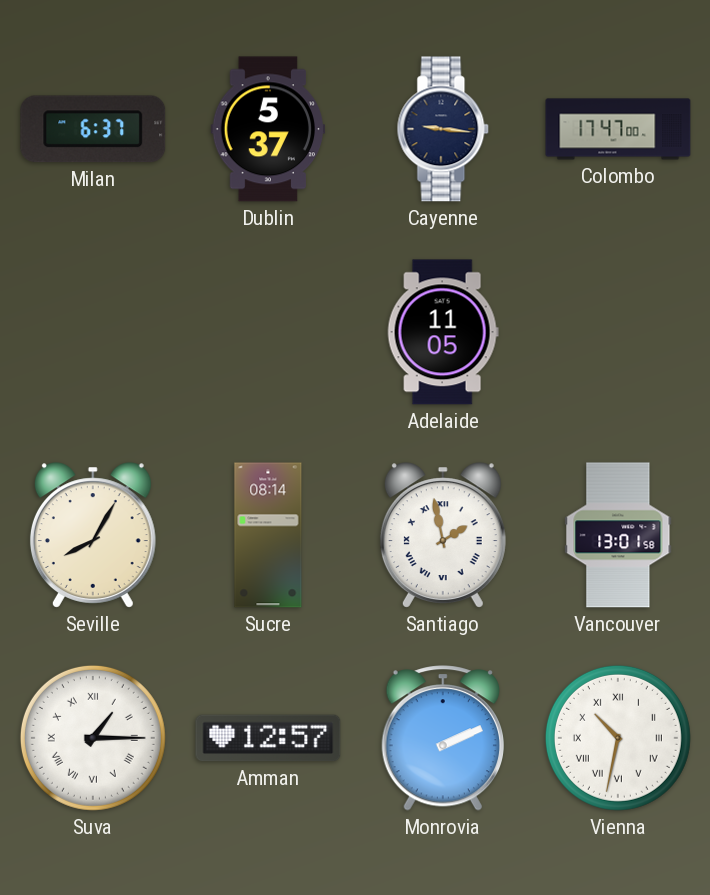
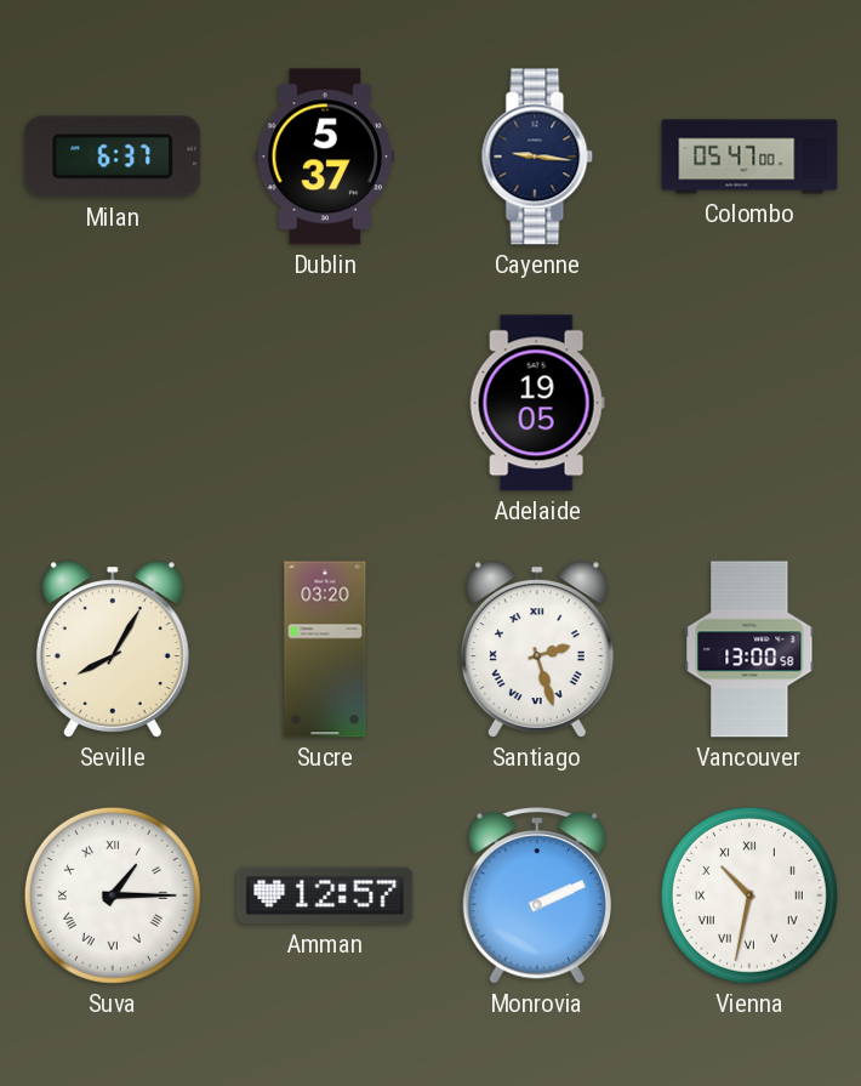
Colombo: 17:47 -> 05:47 (749, 157)
Adelaide: 11:05 -> 19:05 (537, 403)
Sucre: 08:14 -> 03:20 (325, 649)
Santiago: 1:58 -> 2:27 (537, 649)
Vancouver: 13:01 -> 13:00 (749, 649)
